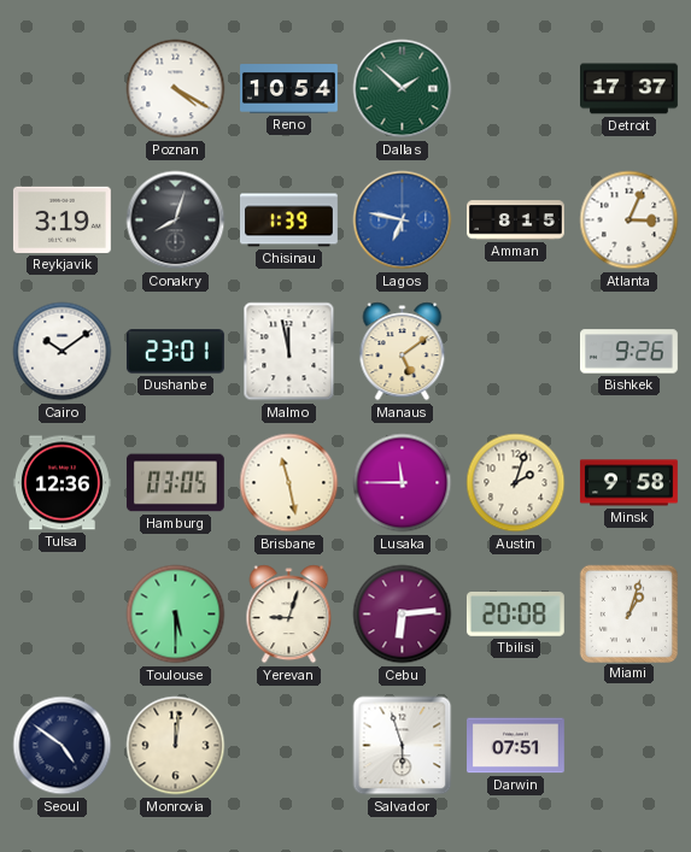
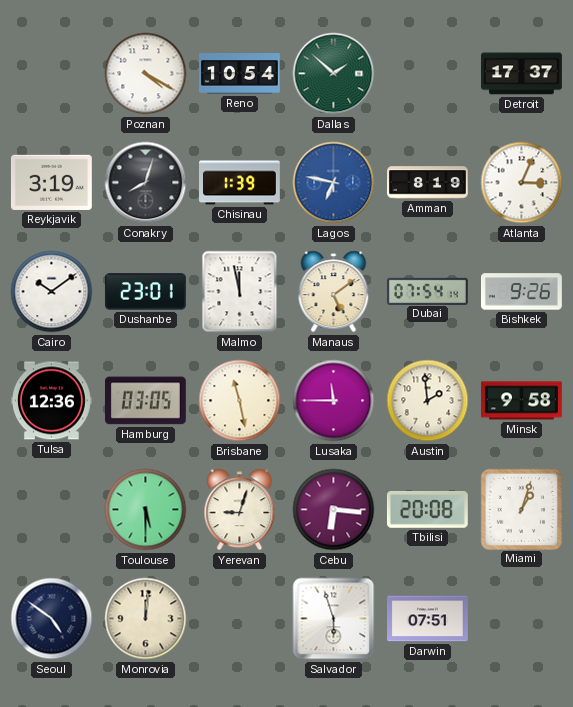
Amman: 8:15 -> 8:19 (428, 183)
Dubai: none -> 07:54 (428, 291)
Austin: 2:03 -> 1:59 (428, 401)
Cebu: 6:14 -> 6:16 (334, 510)
